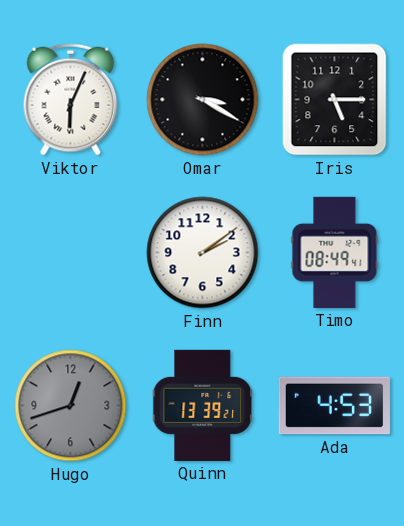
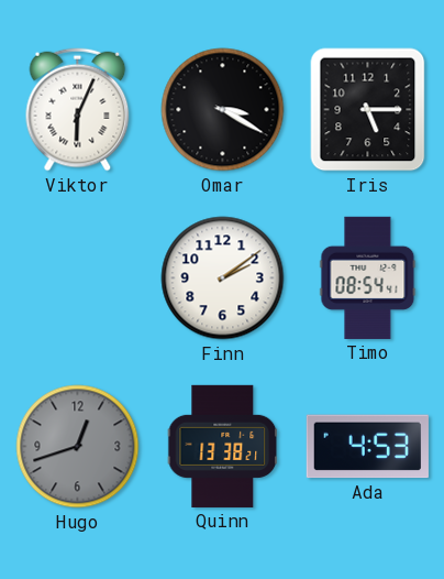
Timo: 08:49 -> 08:54 (368, 277)
Quinn: 13:39 -> 13:38 (223, 446)
